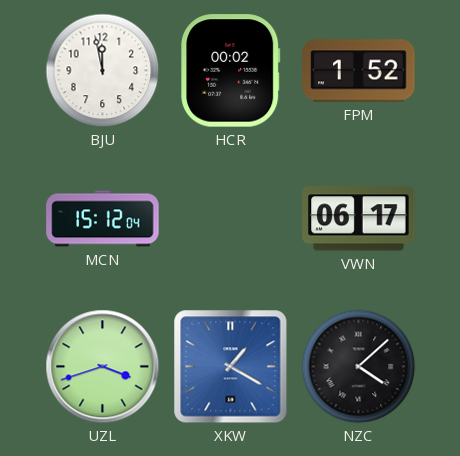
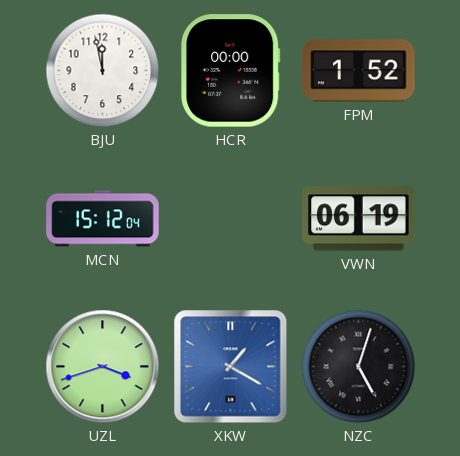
HCR: 00:02 -> 00:00 (231, 71)
VWN: 06:17 -> 06:19 (359, 219)
NZC: 4:08 -> 5:03 (359, 367)
